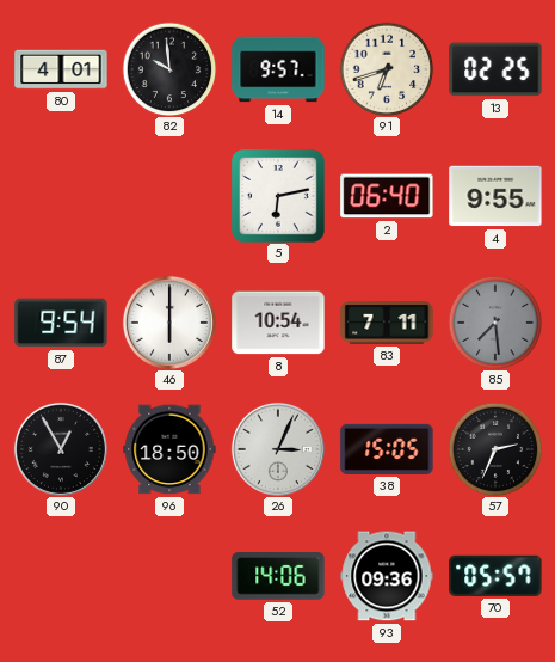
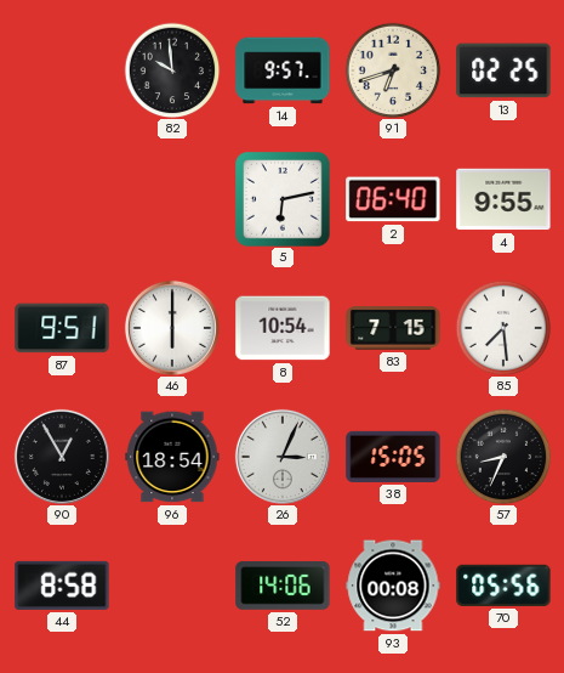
80: 4:01 -> none (61, 69)
87: 9:54 -> 9:51 (62, 328)
83: 7:11 -> 7:15 (393, 328)
85 dial: grey -> white (503, 328)
96: 18:50 -> 18:54 (172, 457)
57: 2:34 -> 8:34 (503, 457)
44: none -> 8:58 (62, 586)
93: 09:36 -> 00:08 (393, 586)
70: 05:57 -> 05:56 (503, 586)
